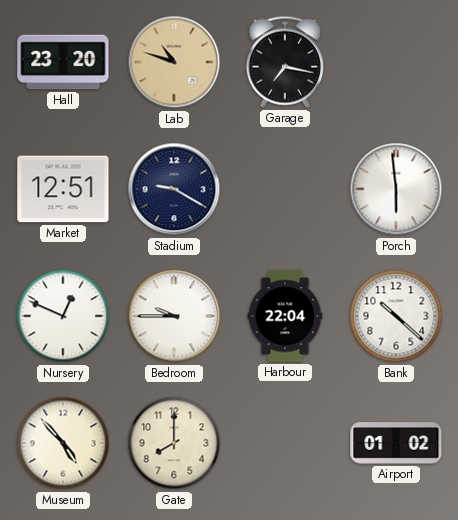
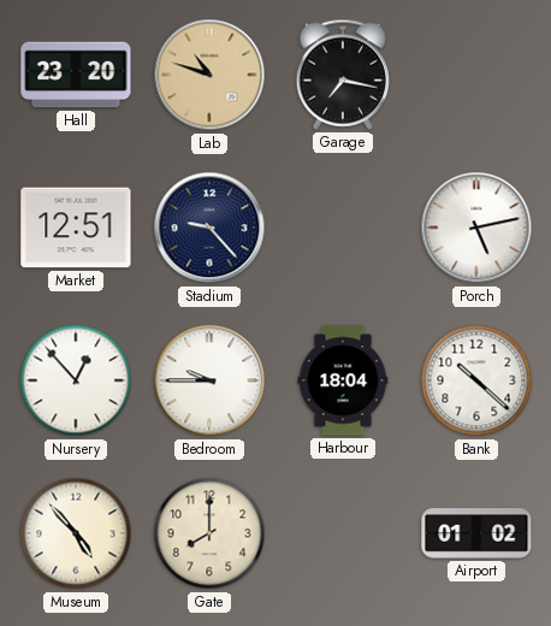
Stadium: 9:20 -> 9:23 (209, 228)
Porch: 5:59 -> 5:13 (476, 228)
Nursery: 12:49 -> 12:53 (76, 380)
Harbour: 22:04 -> 18:04 (343, 380)
